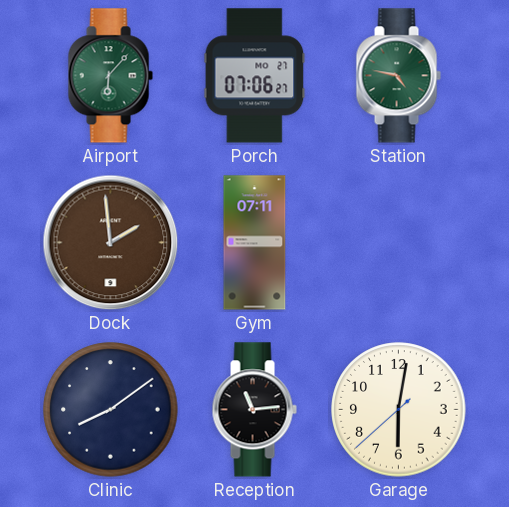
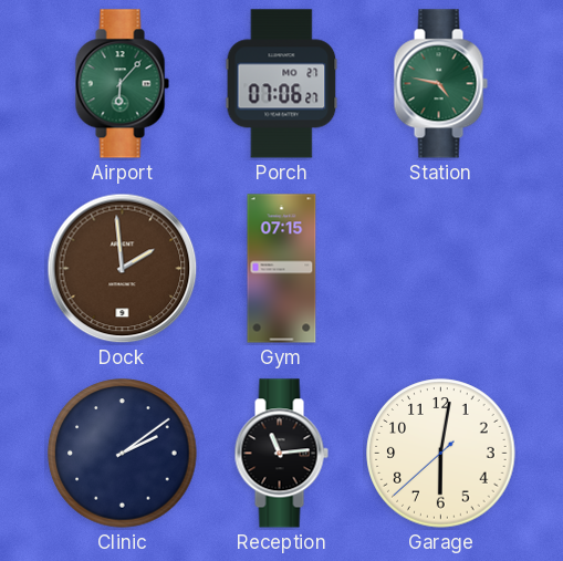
Gym: 07:11 -> 07:15 (282, 269)
Clinic: 8:09 -> 2:09 (123, 454)
